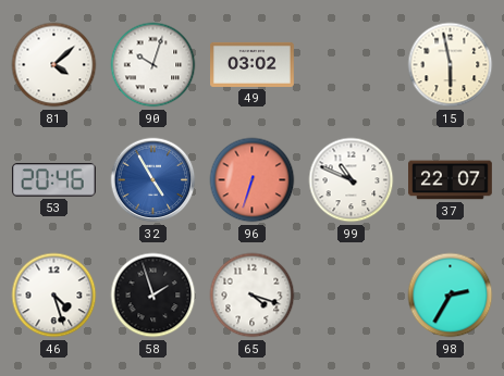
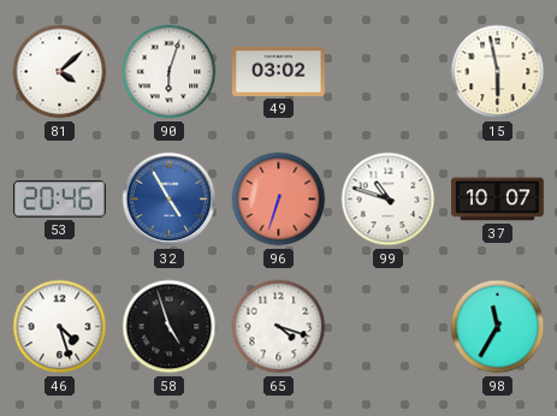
90: 10:03 -> 6:03 (170, 72)
99: 10:49 -> 10:48 (389, 200)
37: 22:07 -> 10:07 (498, 200)
58: 1:57 -> 4:57 (170, 327)
98: 2:35 -> 11:35 (498, 327)
